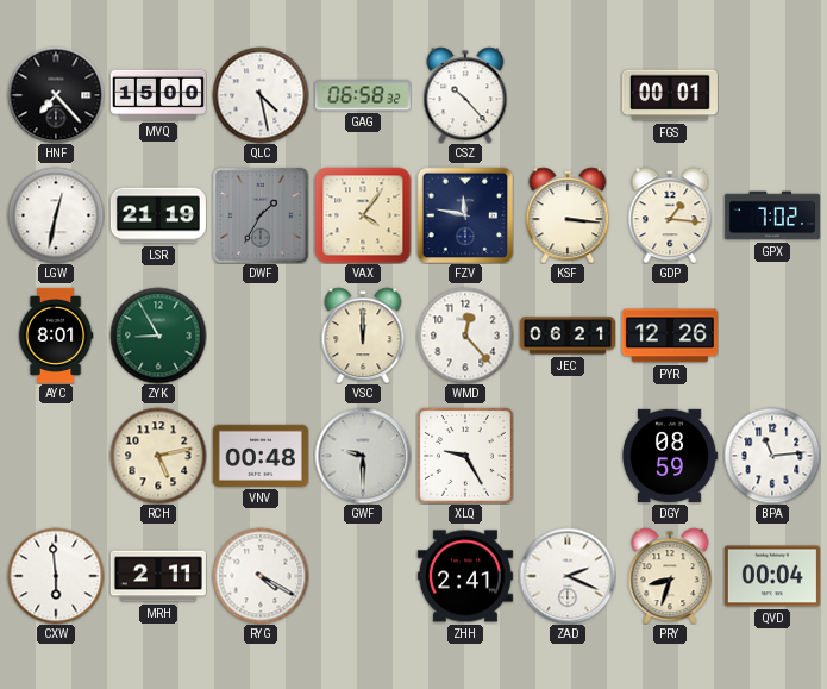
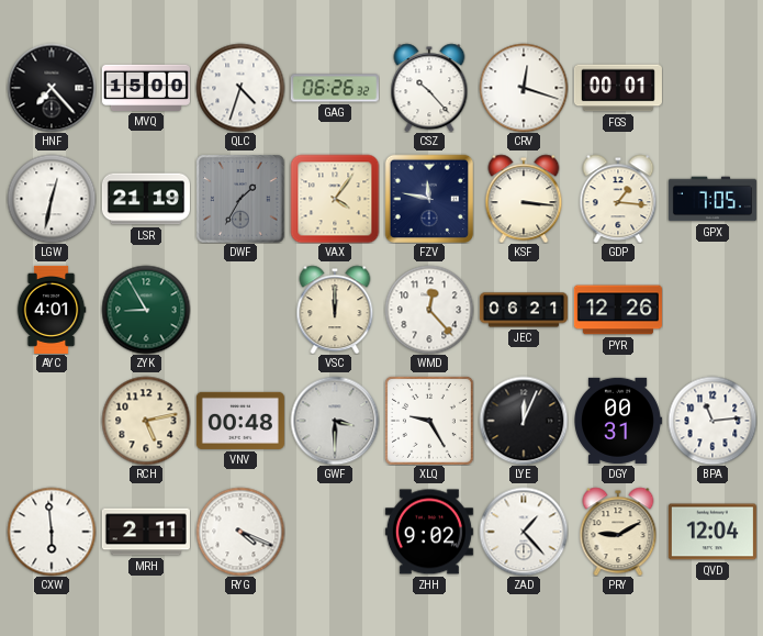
QLC: 4:28 -> 4:33 (240, 88)
GAG: 06:58 -> 06:26 (335, 88)
CRV: none -> 12:18 (524, 88)
GPX: 7:02 -> 7:05 (712, 199)
AYC: 8:01 -> 4:01 (52, 310)
GWF: 9:30 -> 3:30 (335, 421)
LYE: none -> 12:04 (524, 421)
DGY: 08:59 -> 00:31 (618, 421)
RYG: 4:20 -> 4:19 (240, 532)
ZHH: 2:41 -> 9:02 (429, 532)
ZAD: 2:19 -> 1:23 (524, 532)
PRY: 8:33 -> 9:10 (618, 532)
QVD: 00:04 -> 12:04 (712, 532)
